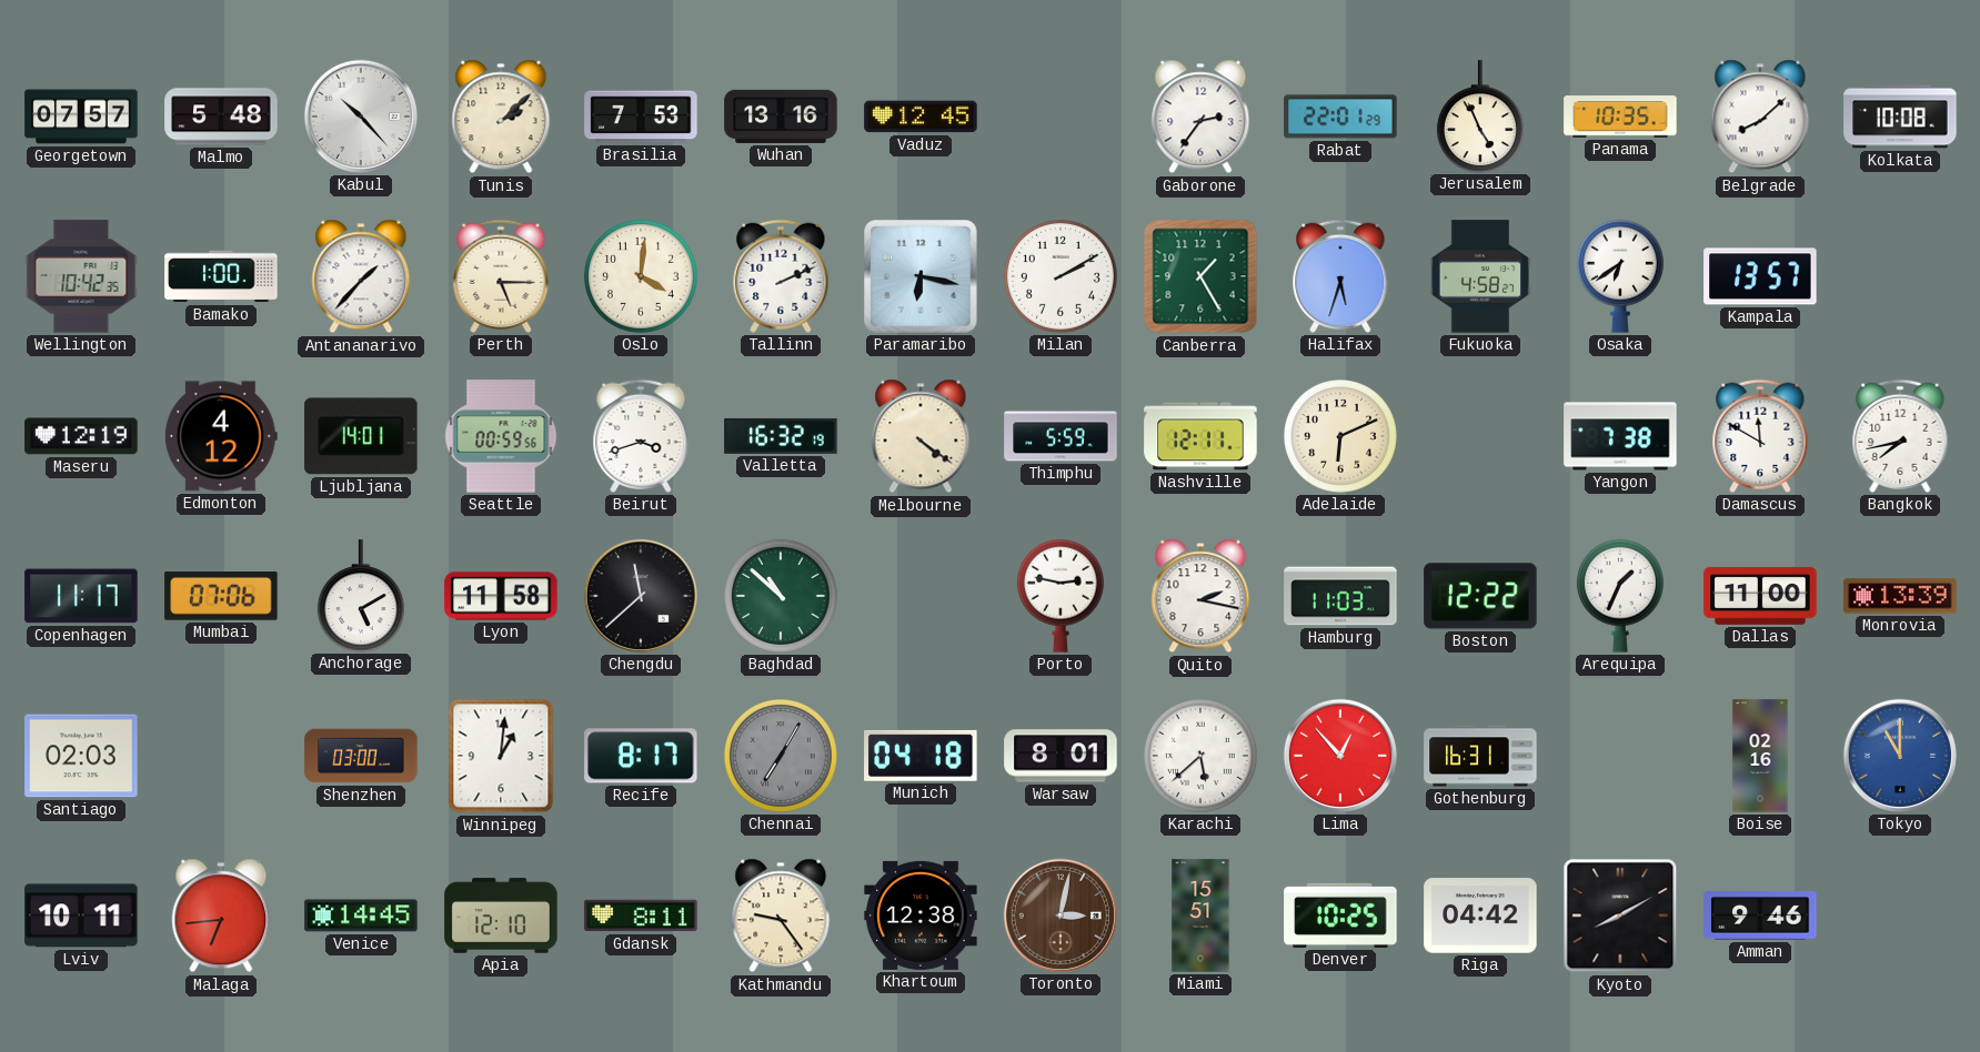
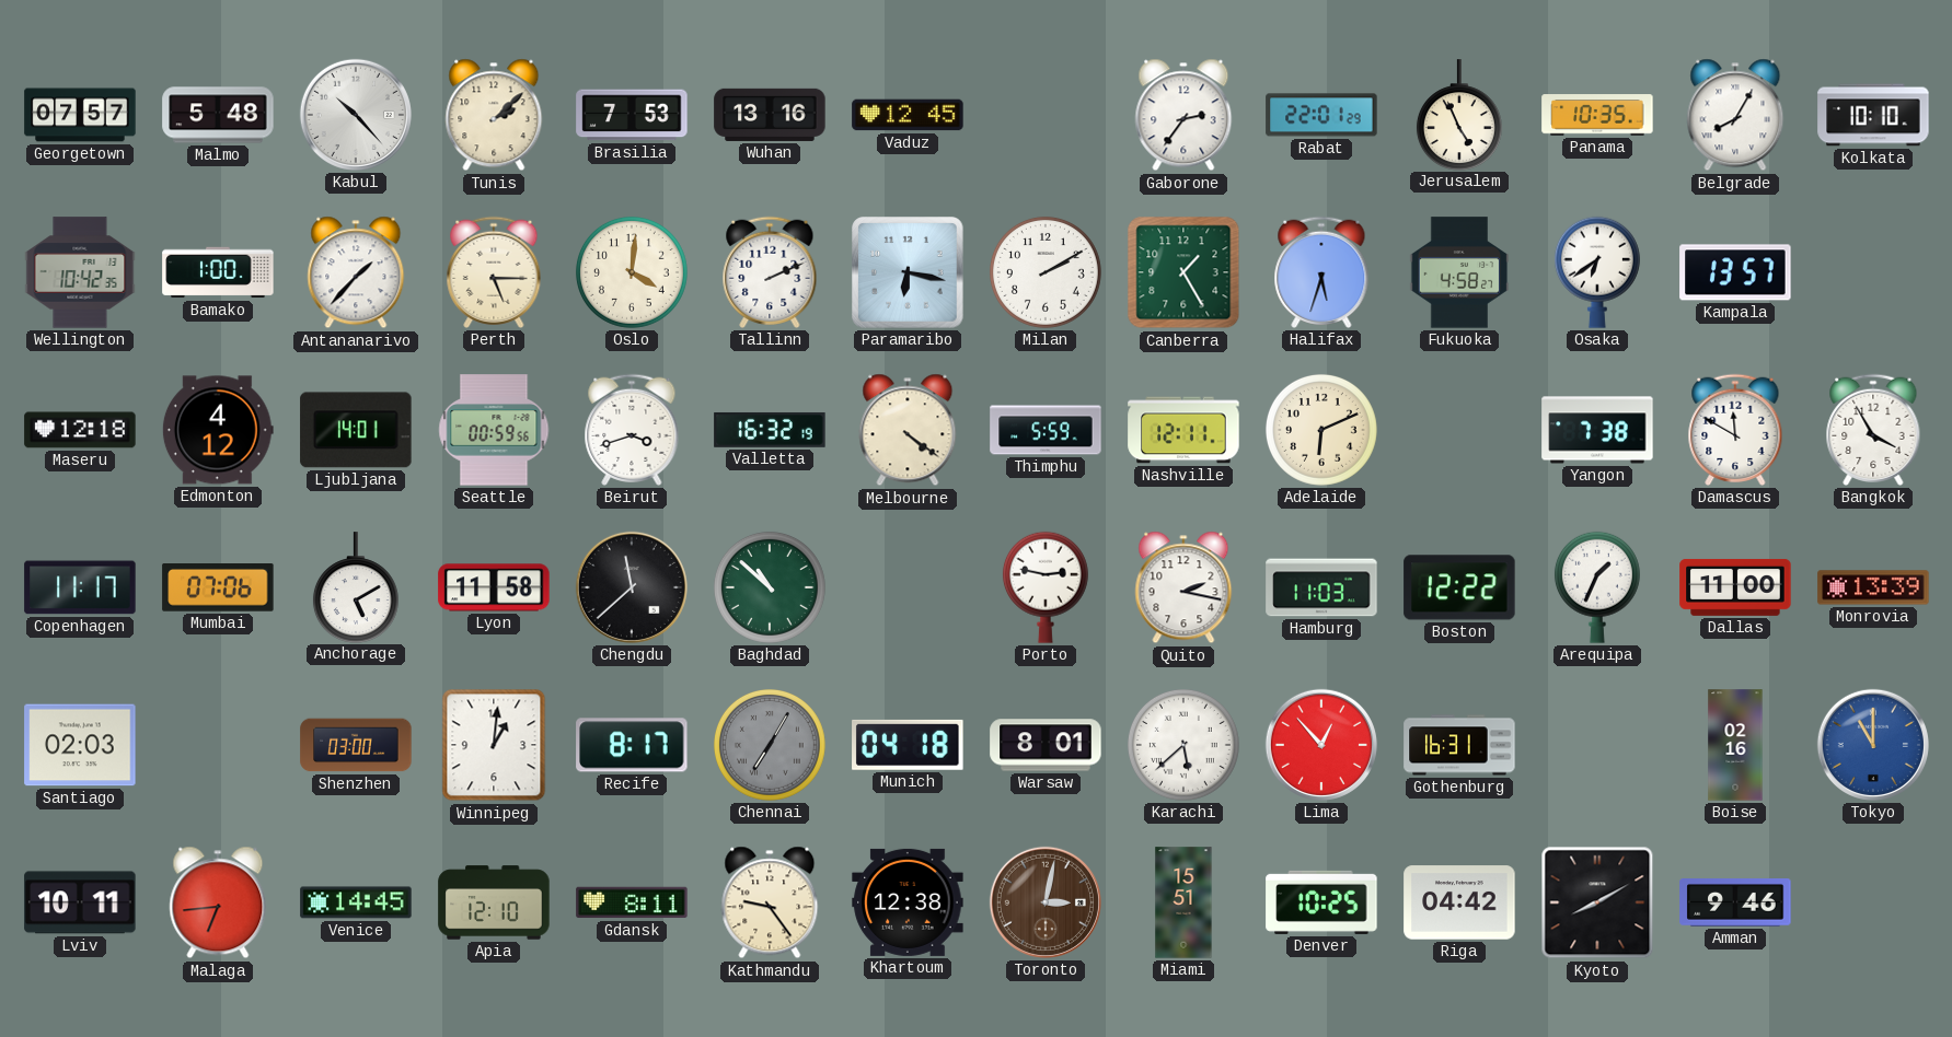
Belgrade: 8:08 -> 8:05 (1735, 115)
Kolkata: 10:08 -> 10:10 (1873, 115)
Maseru: 12:19 -> 12:18 (80, 430)
Bangkok: 7:43 -> 3:55 (1873, 430)
